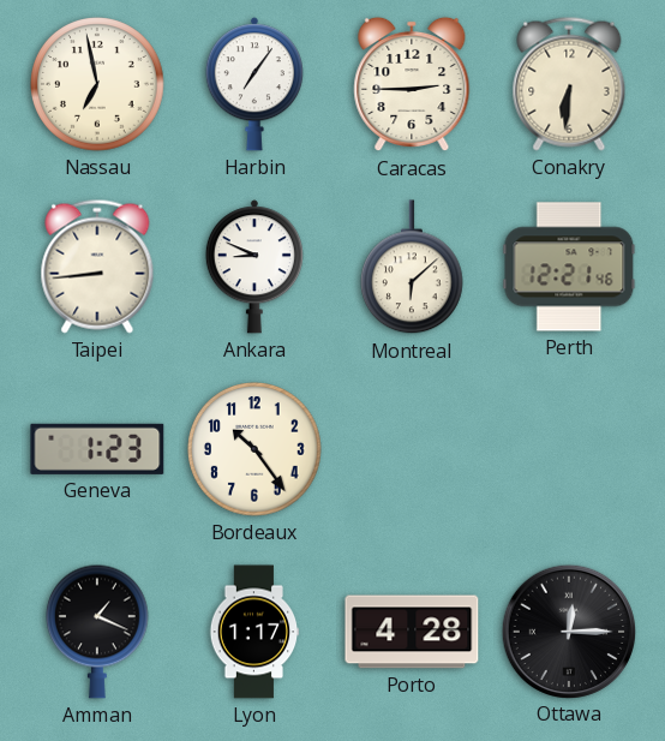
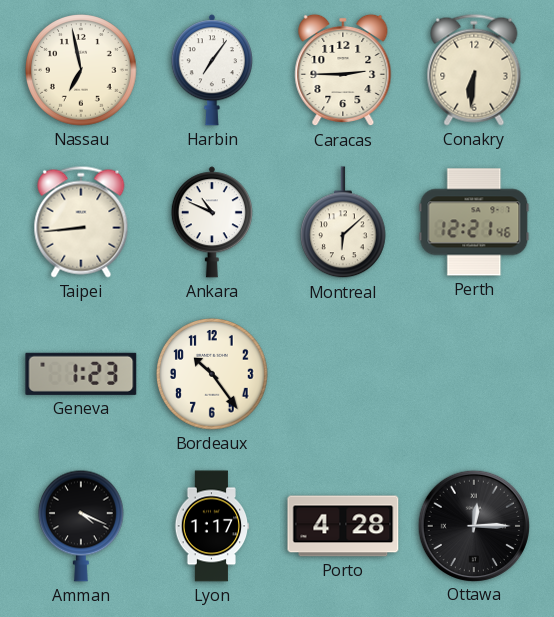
Ankara: 8:49 -> 10:49 (212, 222)
Amman: 1:19 -> 4:19 (81, 526)
